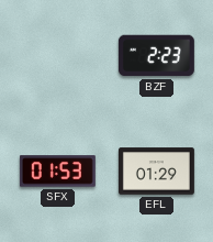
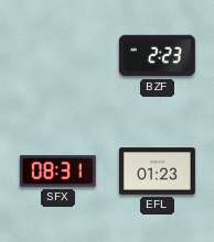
SFX: 01:53 -> 08:31 (57, 172)
EFL: 01:29 -> 01:23 (157, 172)
